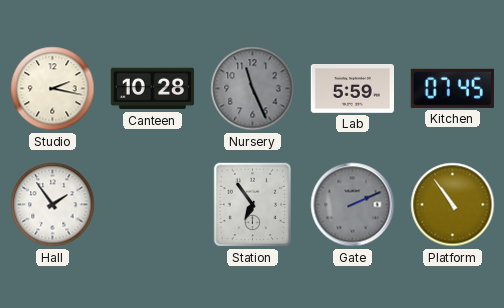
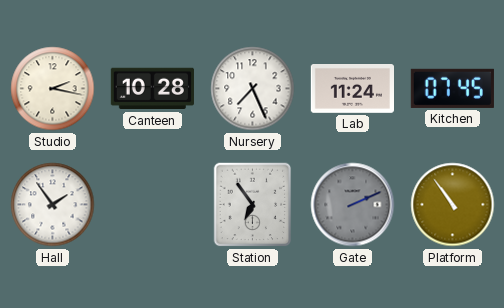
Nursery: 11:26 -> 7:26 (253, 89)
Nursery dial: grey -> white (253, 89)
Lab: 5:59 -> 11:24 (352, 89)
